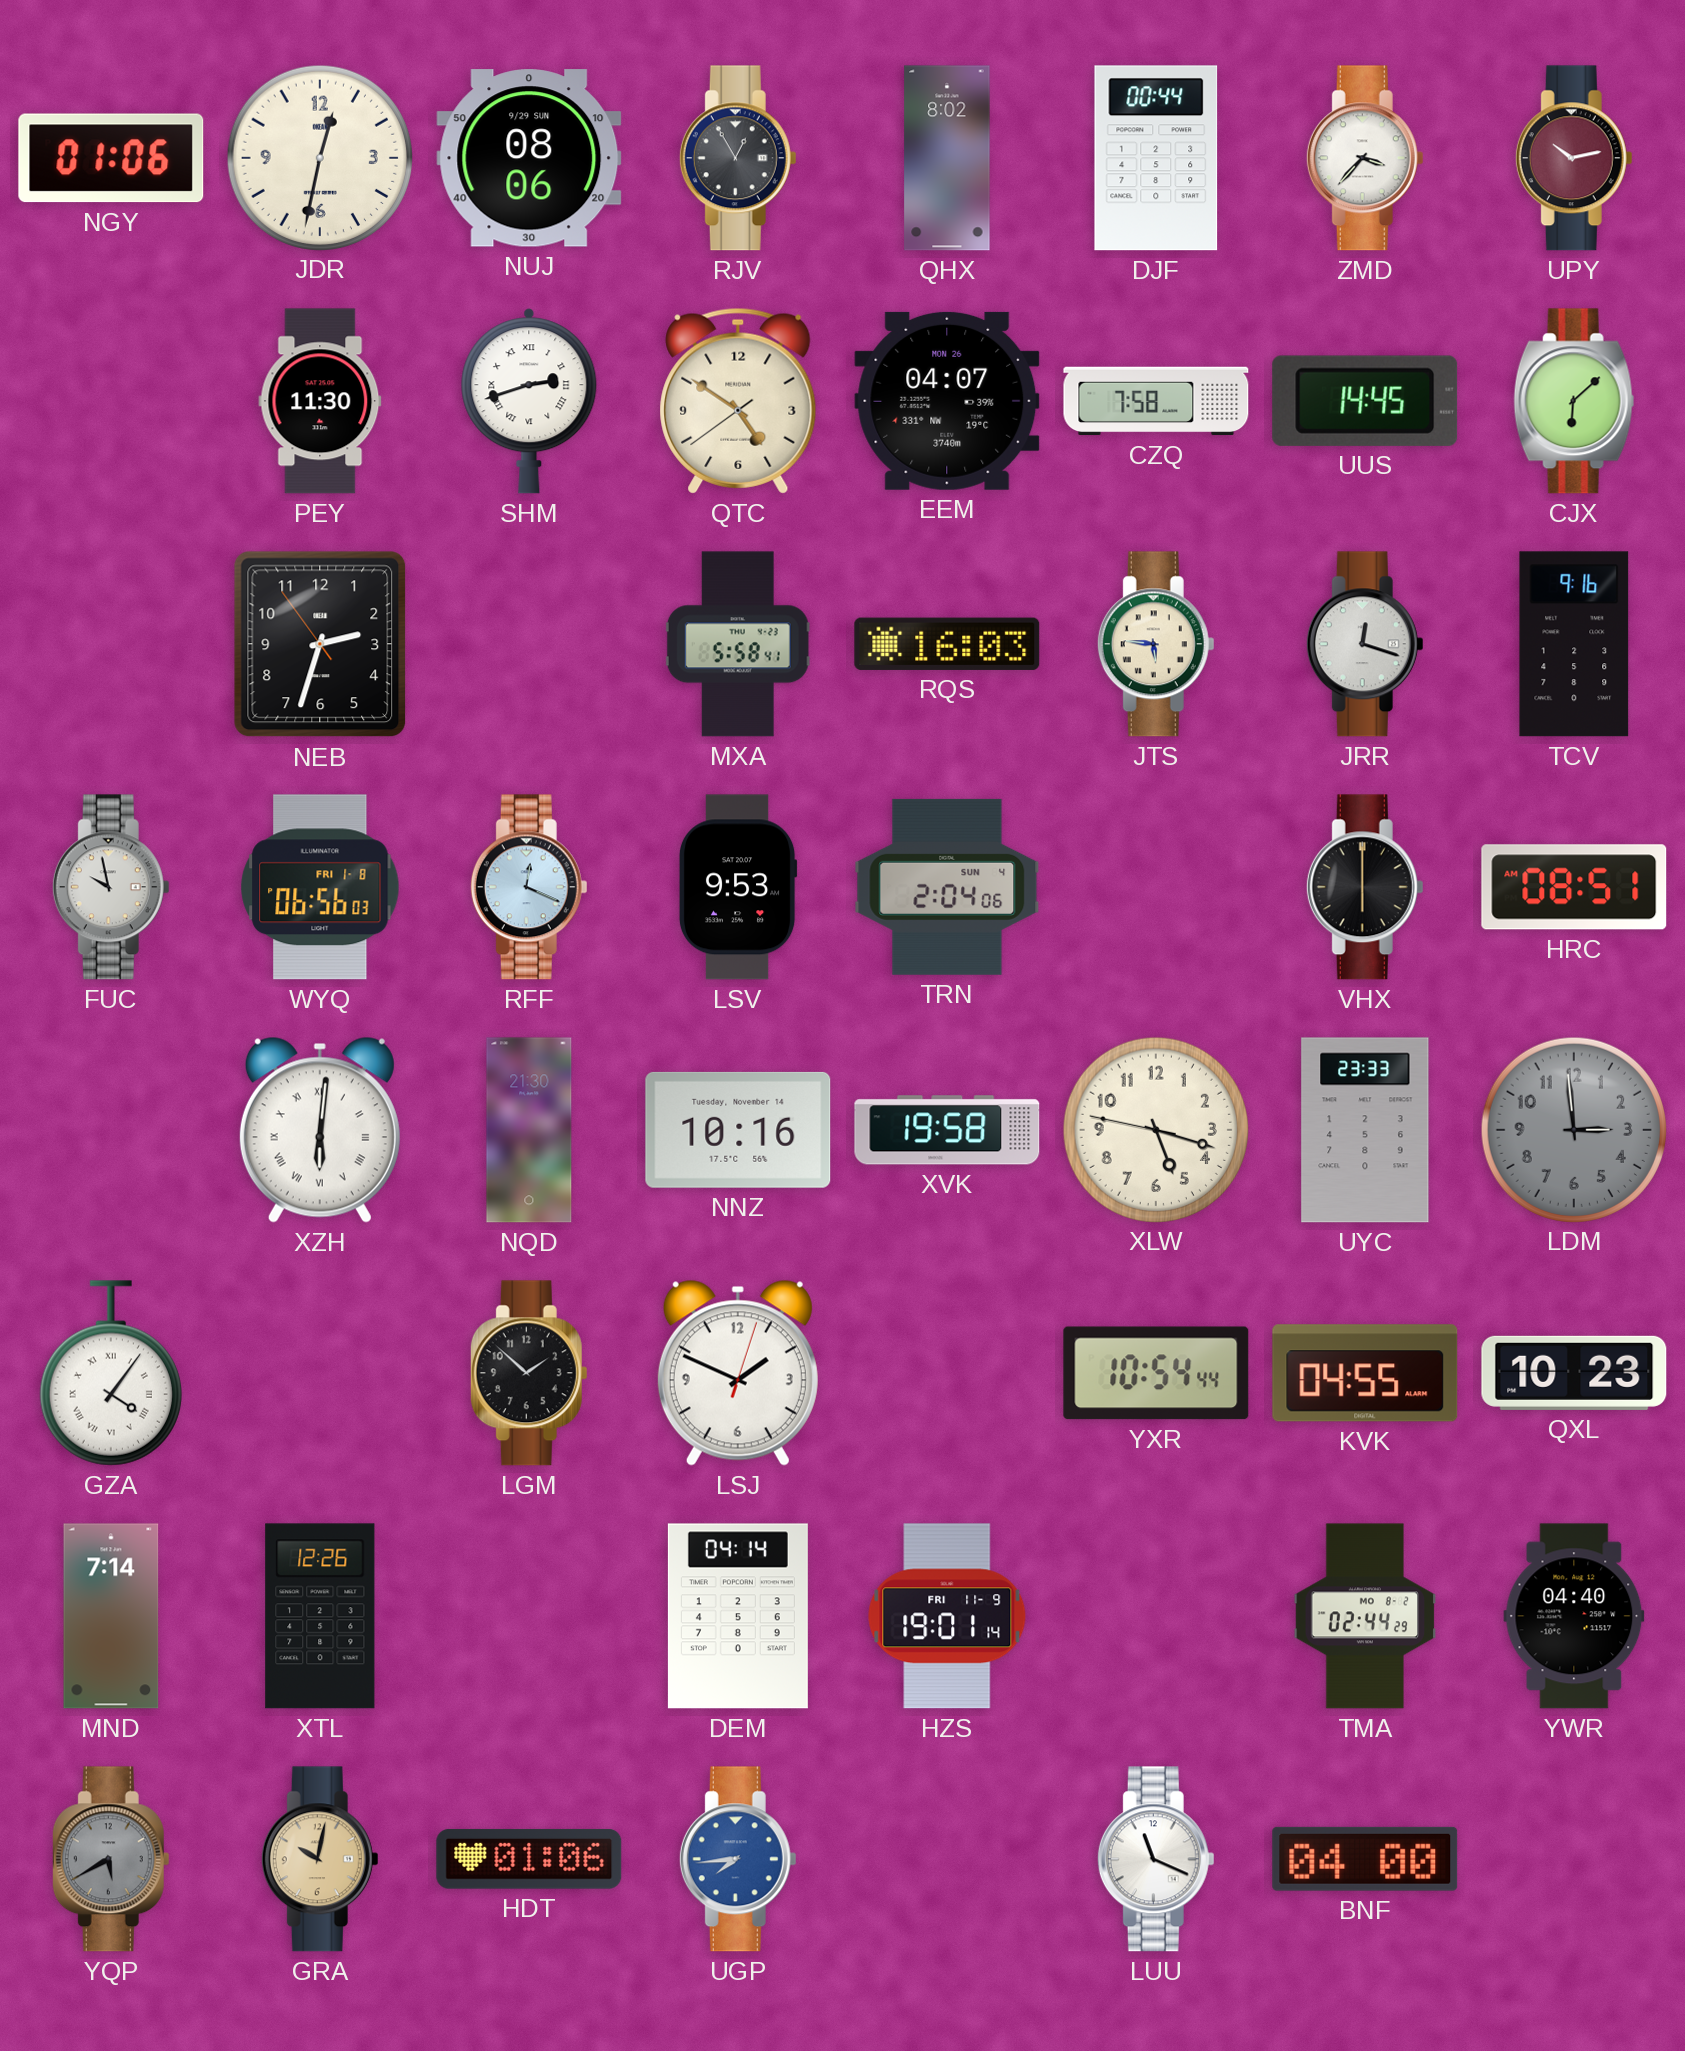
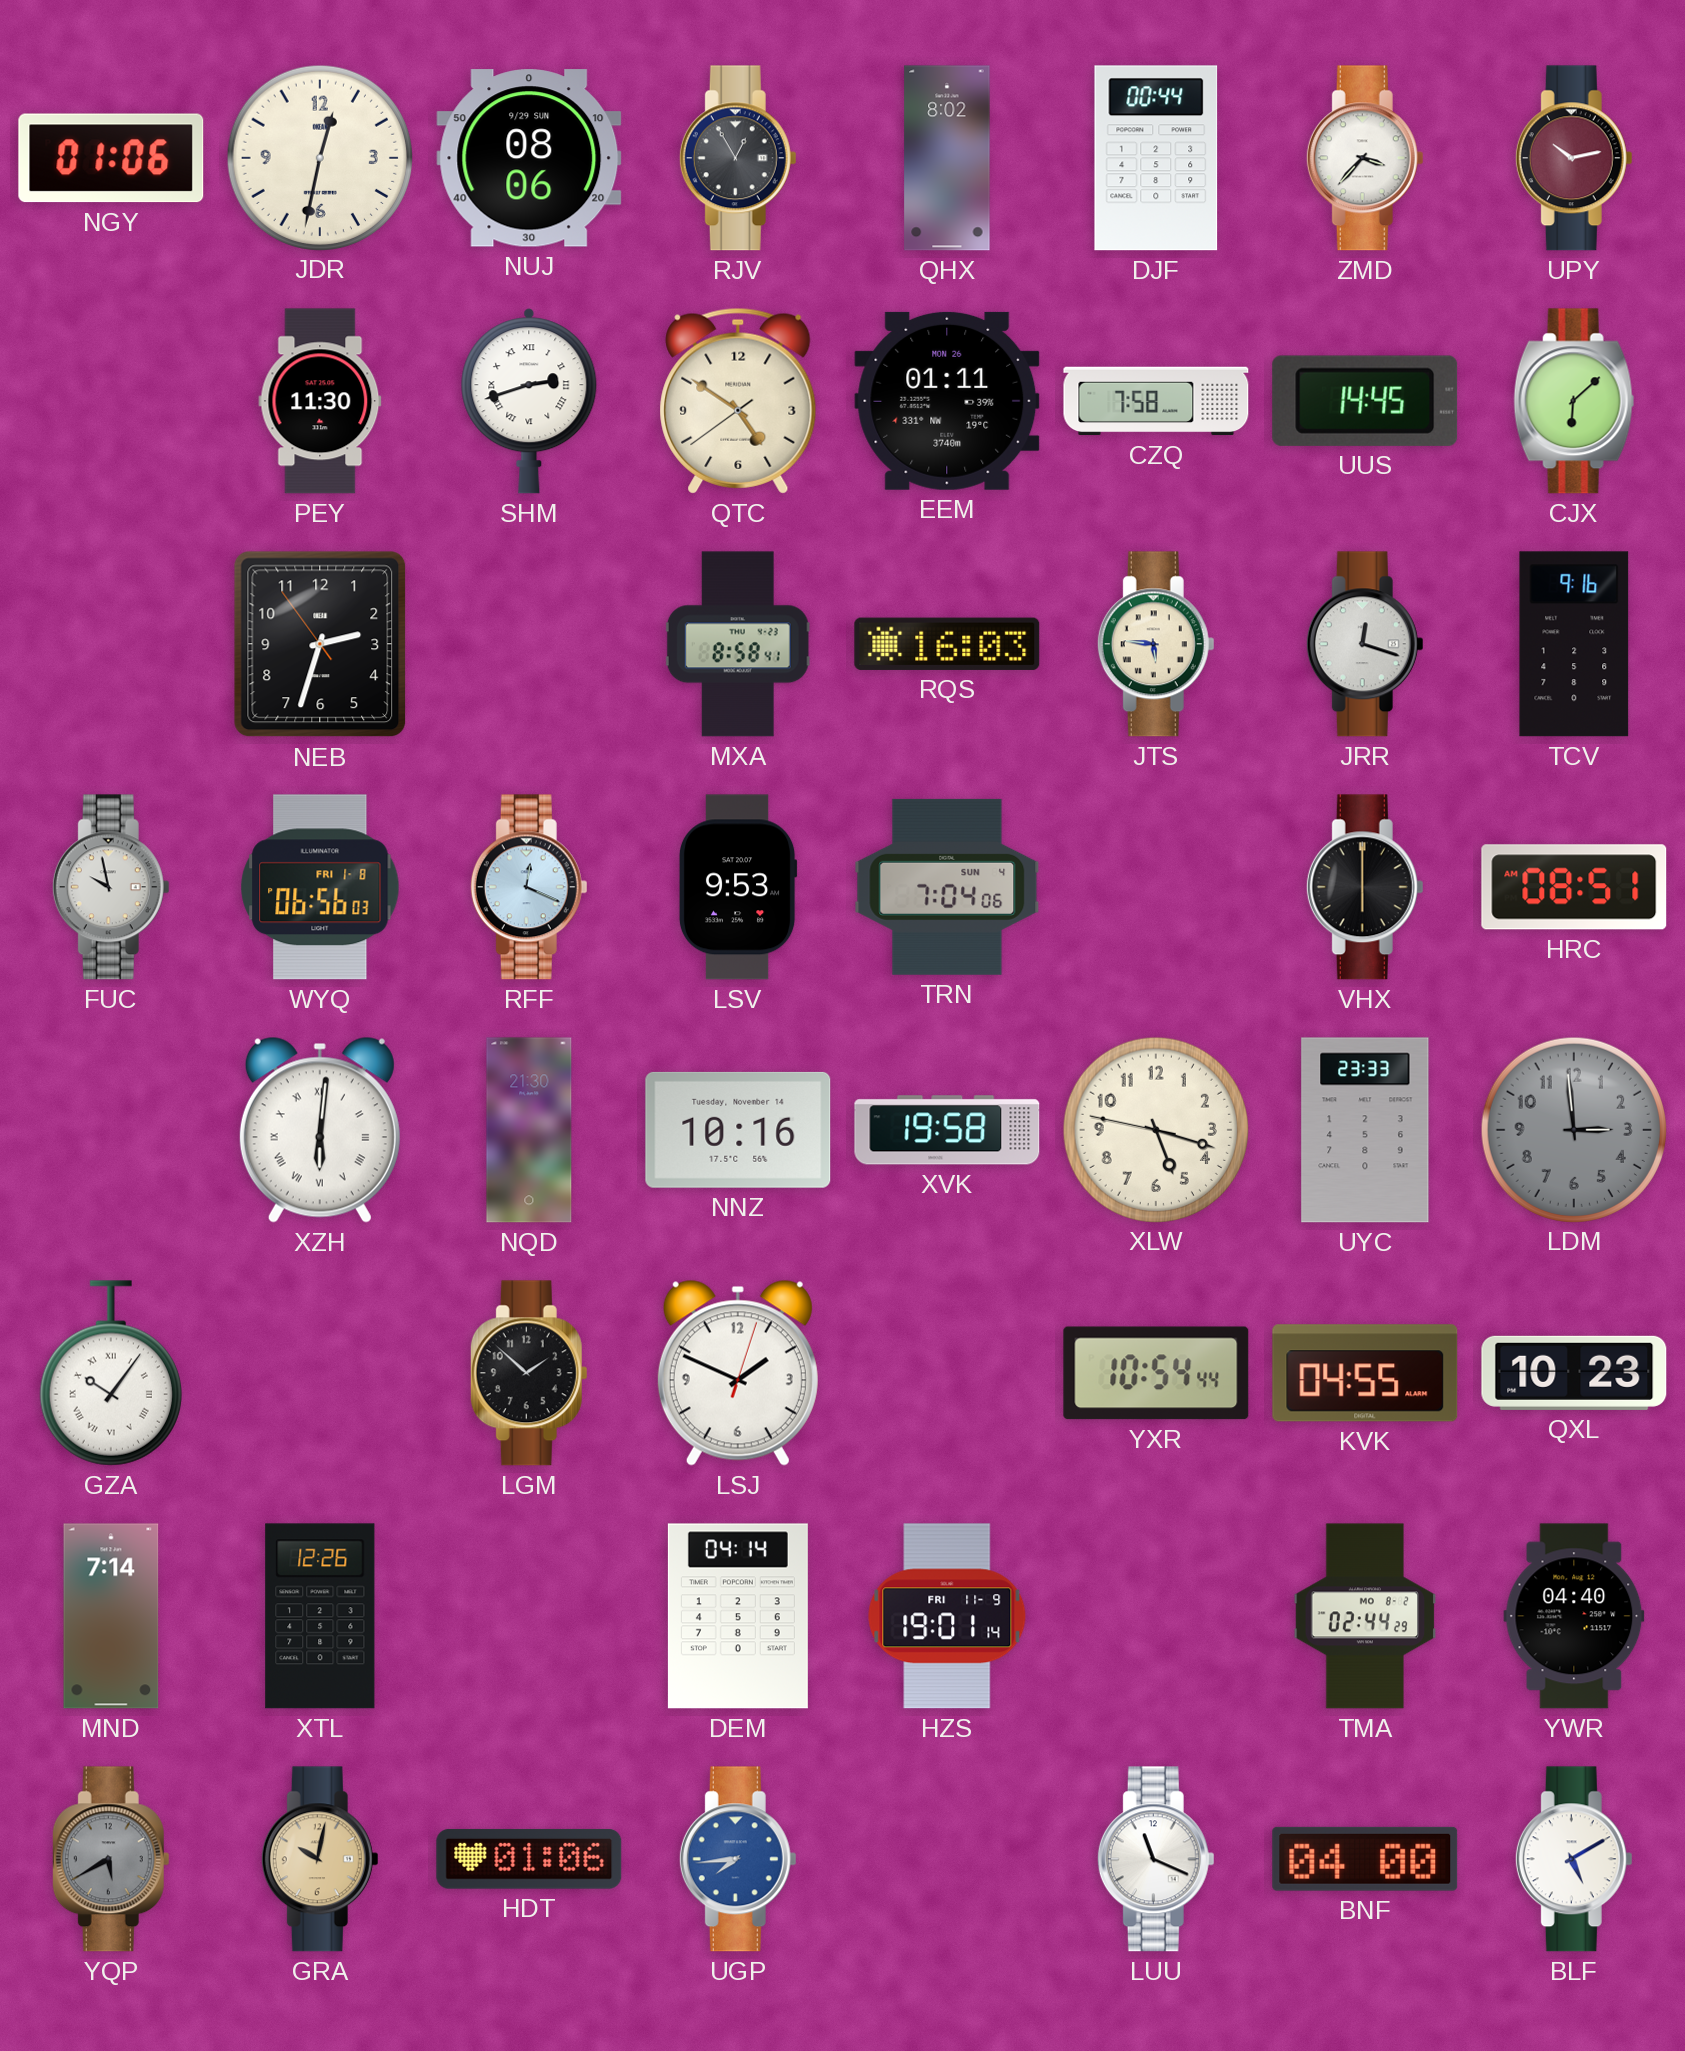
EEM: 04:07 -> 01:11 (947, 401)
MXA: 5:58 -> 8:58 (738, 644)
TRN: 2:04 -> 7:04 (947, 887)
GZA: 4:06 -> 10:06 (111, 1373)
BLF: none -> 5:10 (1574, 1859)
